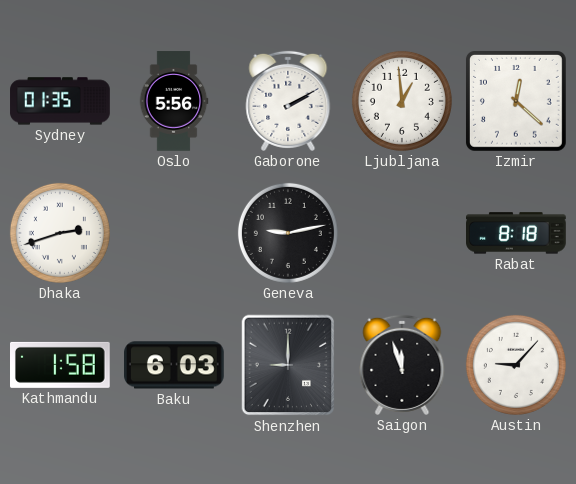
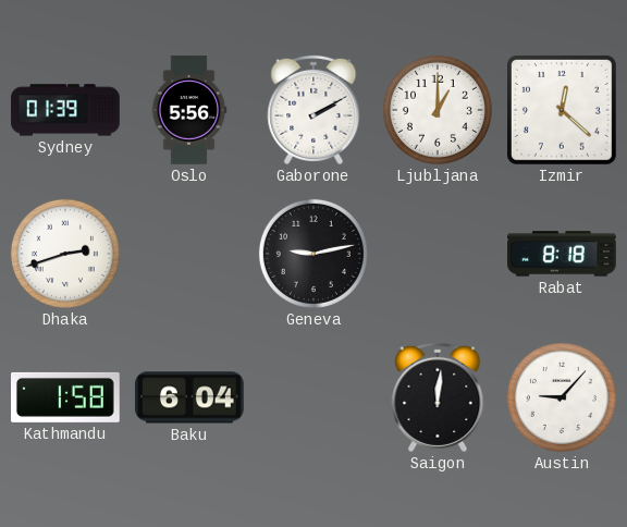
Sydney: 01:35 -> 01:39 (65, 110)
Ljubljana: 12:59 -> 1:00 (438, 110)
Baku: 6:03 -> 6:04 (190, 397)
Shenzhen: 9:00 -> none (288, 365)
Saigon: 11:57 -> 12:01 (438, 397)
